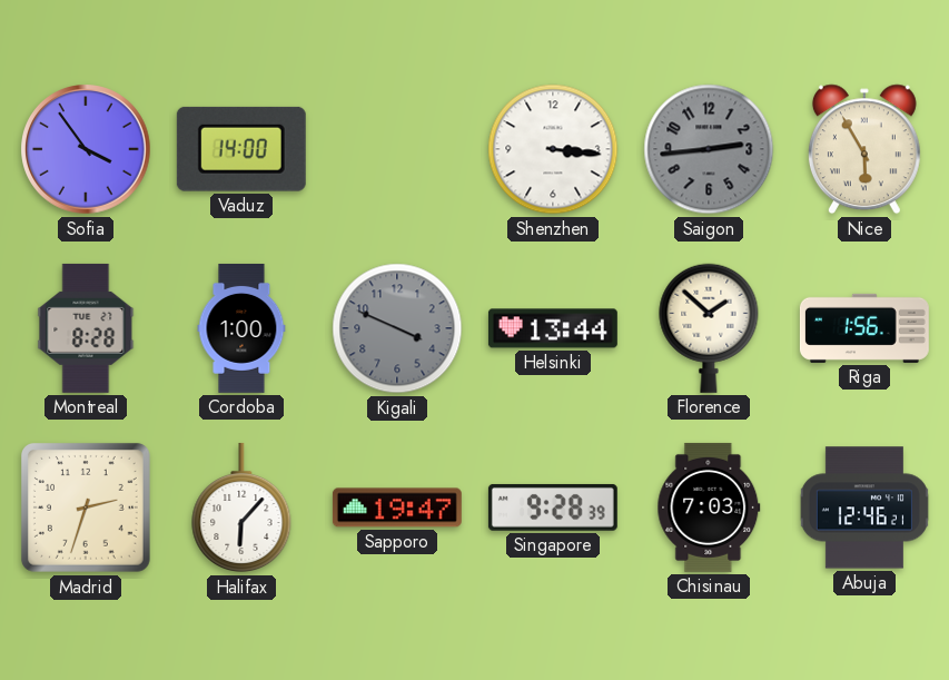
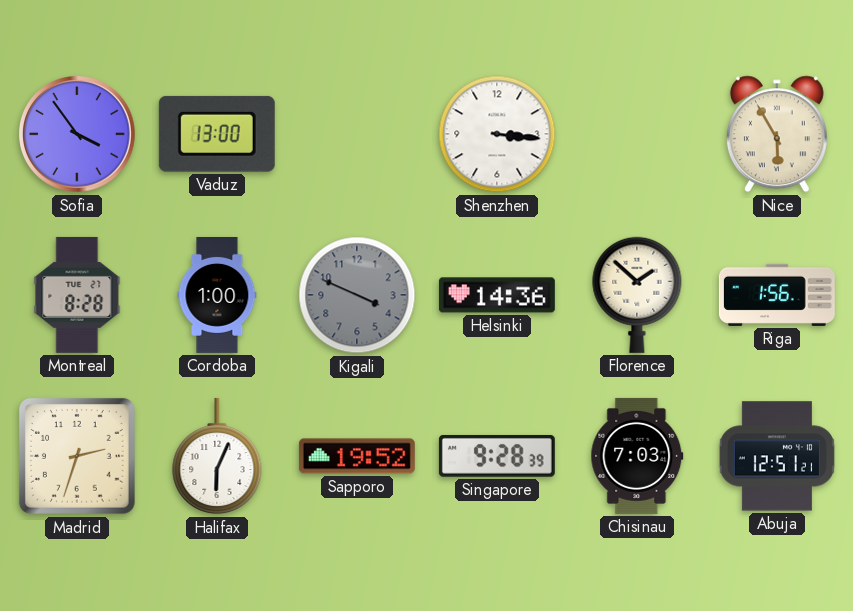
Vaduz: 14:00 -> 13:00 (217, 134)
Saigon: 2:44 -> none (709, 149)
Helsinki: 13:44 -> 14:36 (497, 295)
Halifax: 6:07 -> 6:04 (217, 456)
Sapporo: 19:47 -> 19:52 (357, 456)
Abuja: 12:46 -> 12:51 (777, 456)
